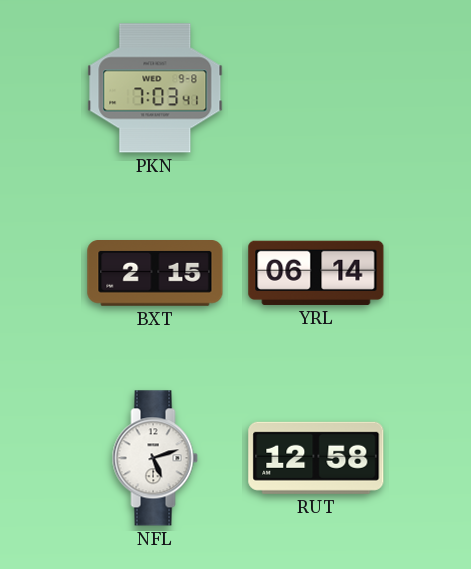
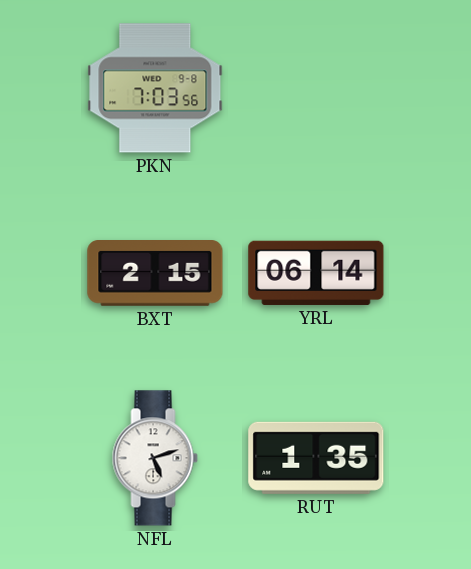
PKN: 7:03:41 -> 7:03:56 (155, 88)
RUT: 12:58 -> 1:35 (316, 458)
